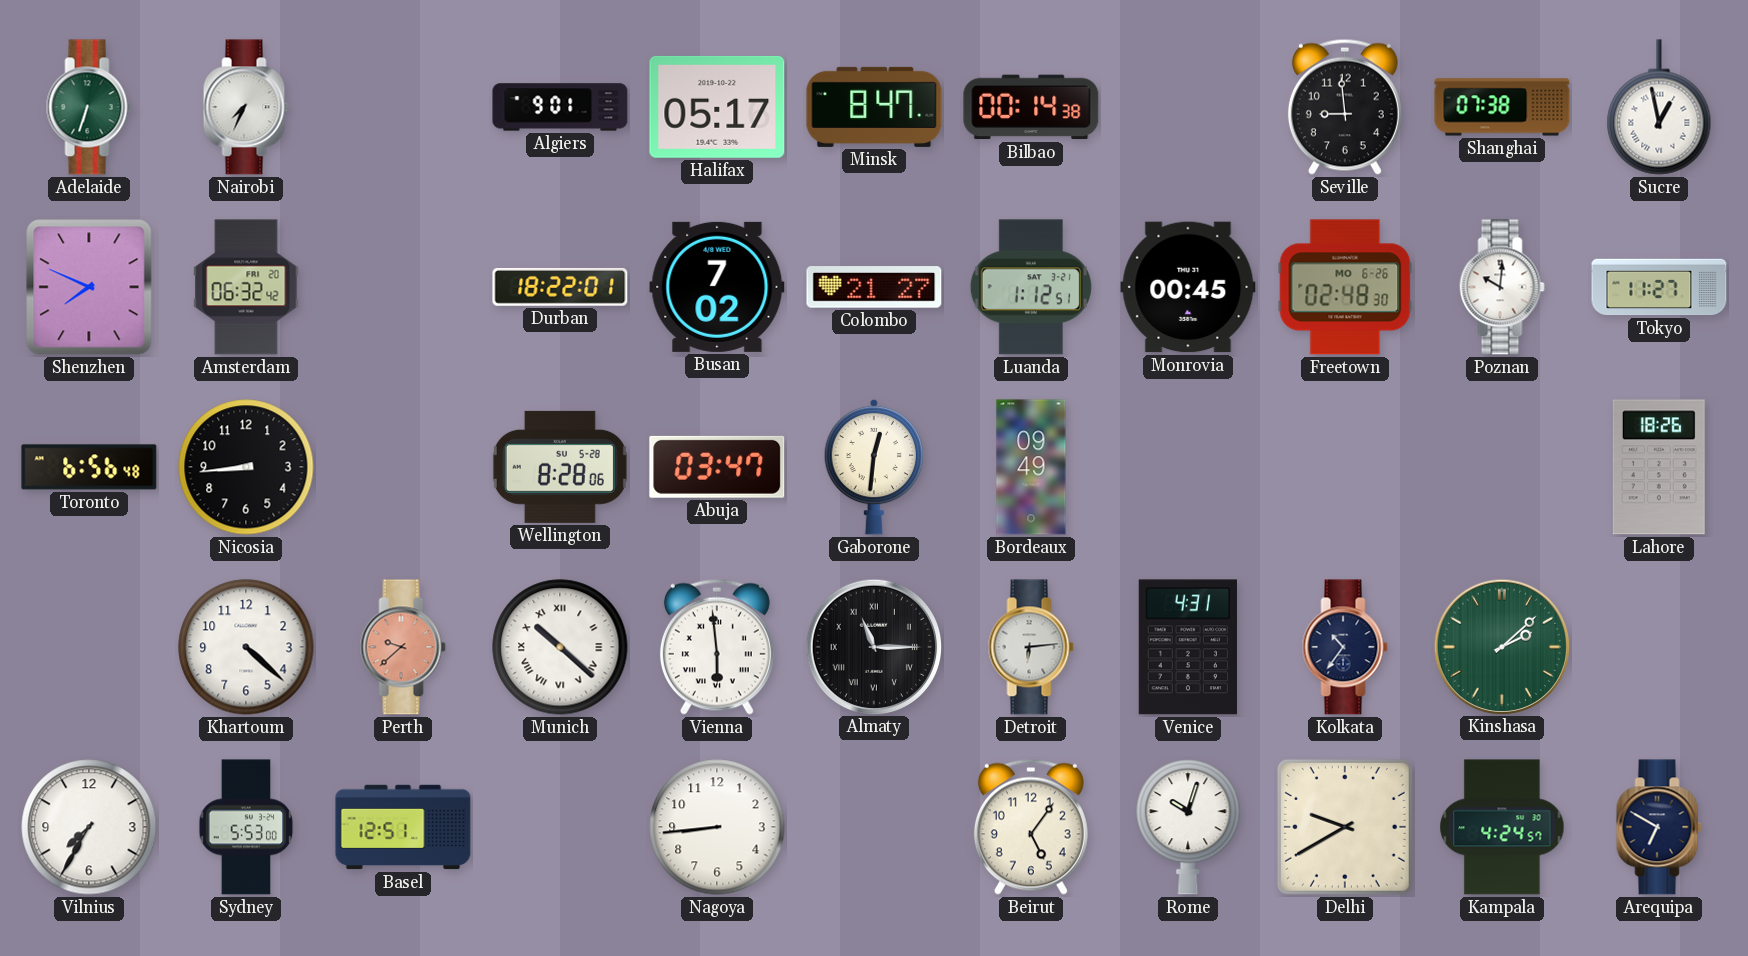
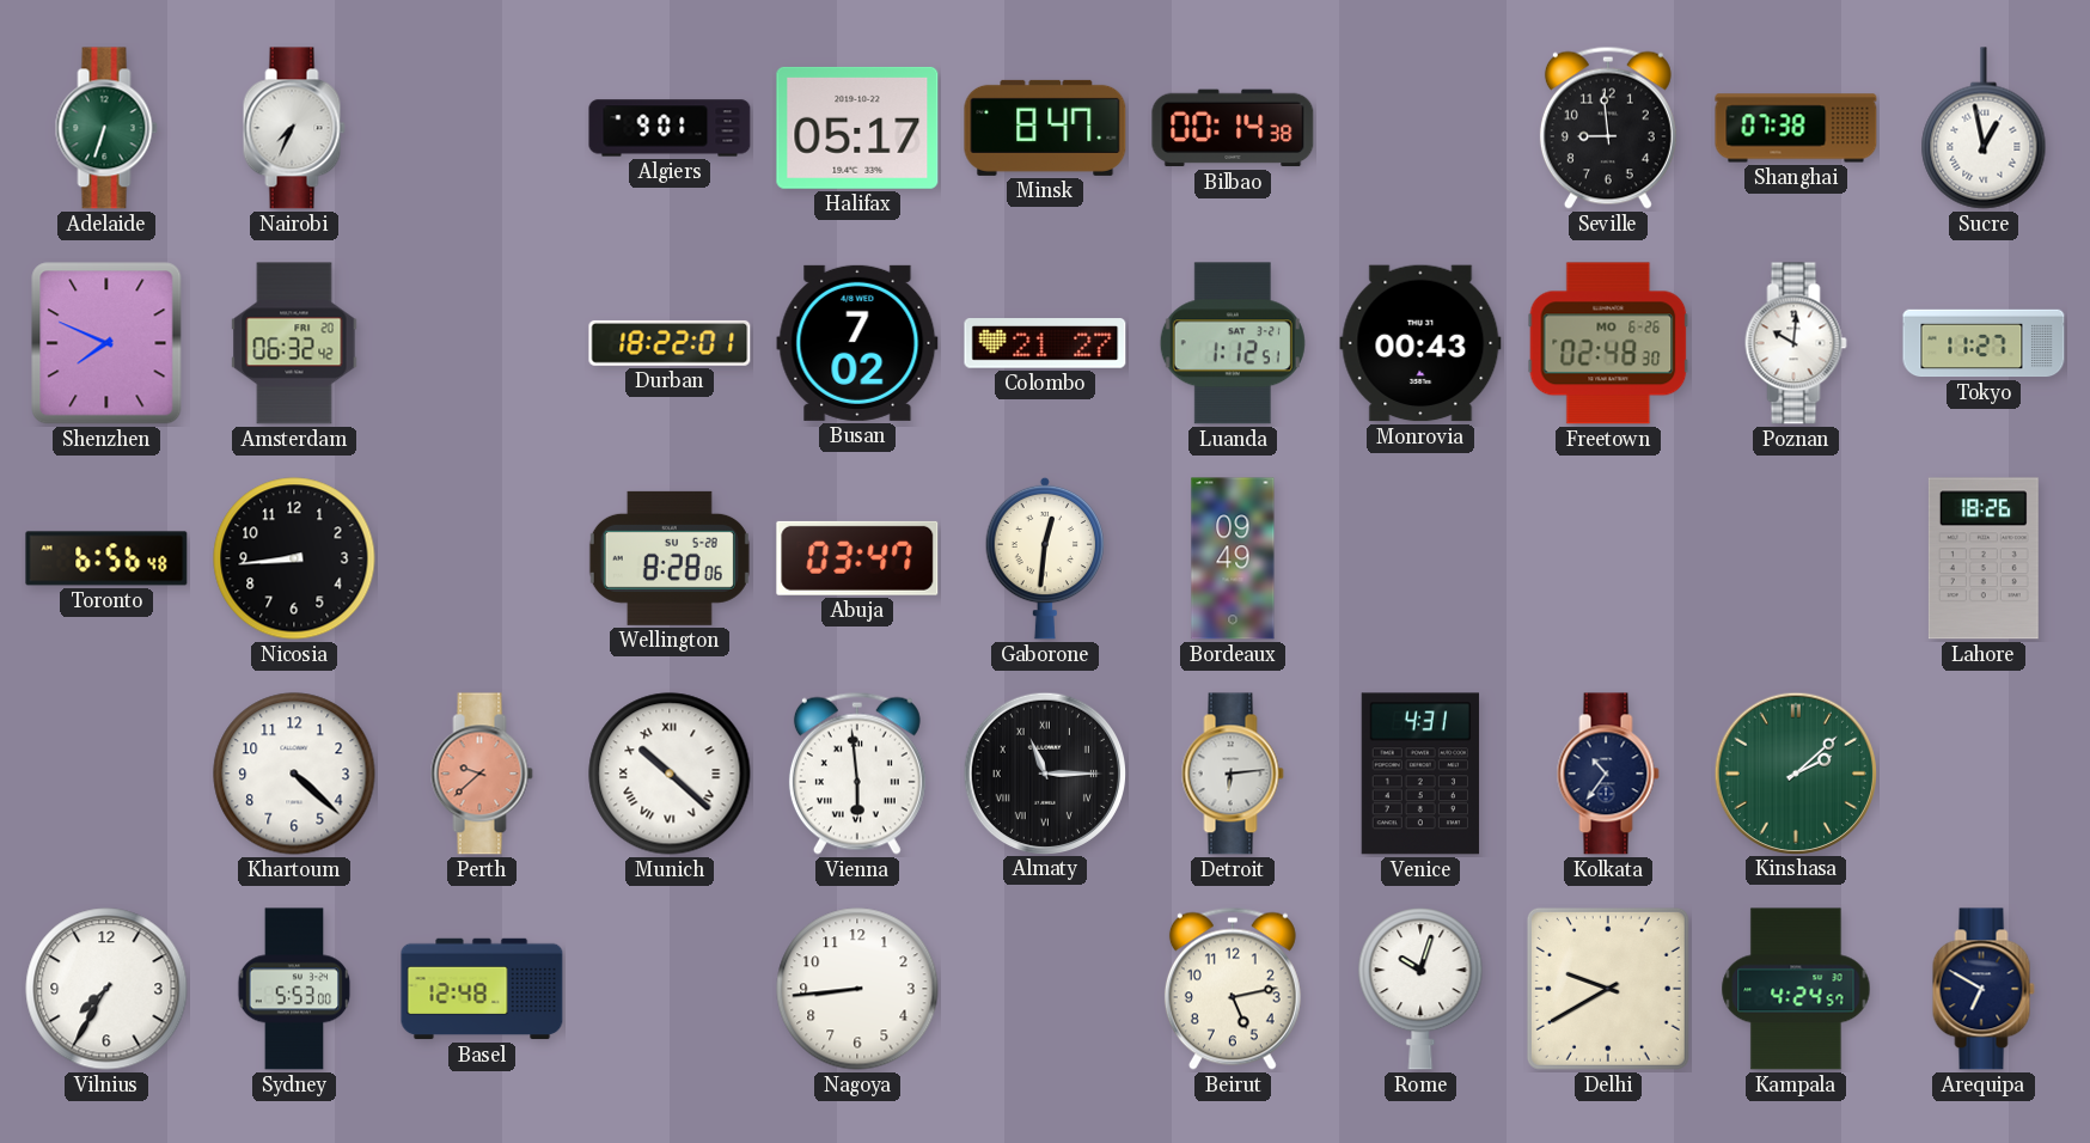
Monrovia: 00:45 -> 00:43 (1420, 343)
Basel: 12:51 -> 12:48 (482, 989)
Beirut: 5:06 -> 5:13 (1233, 989)
